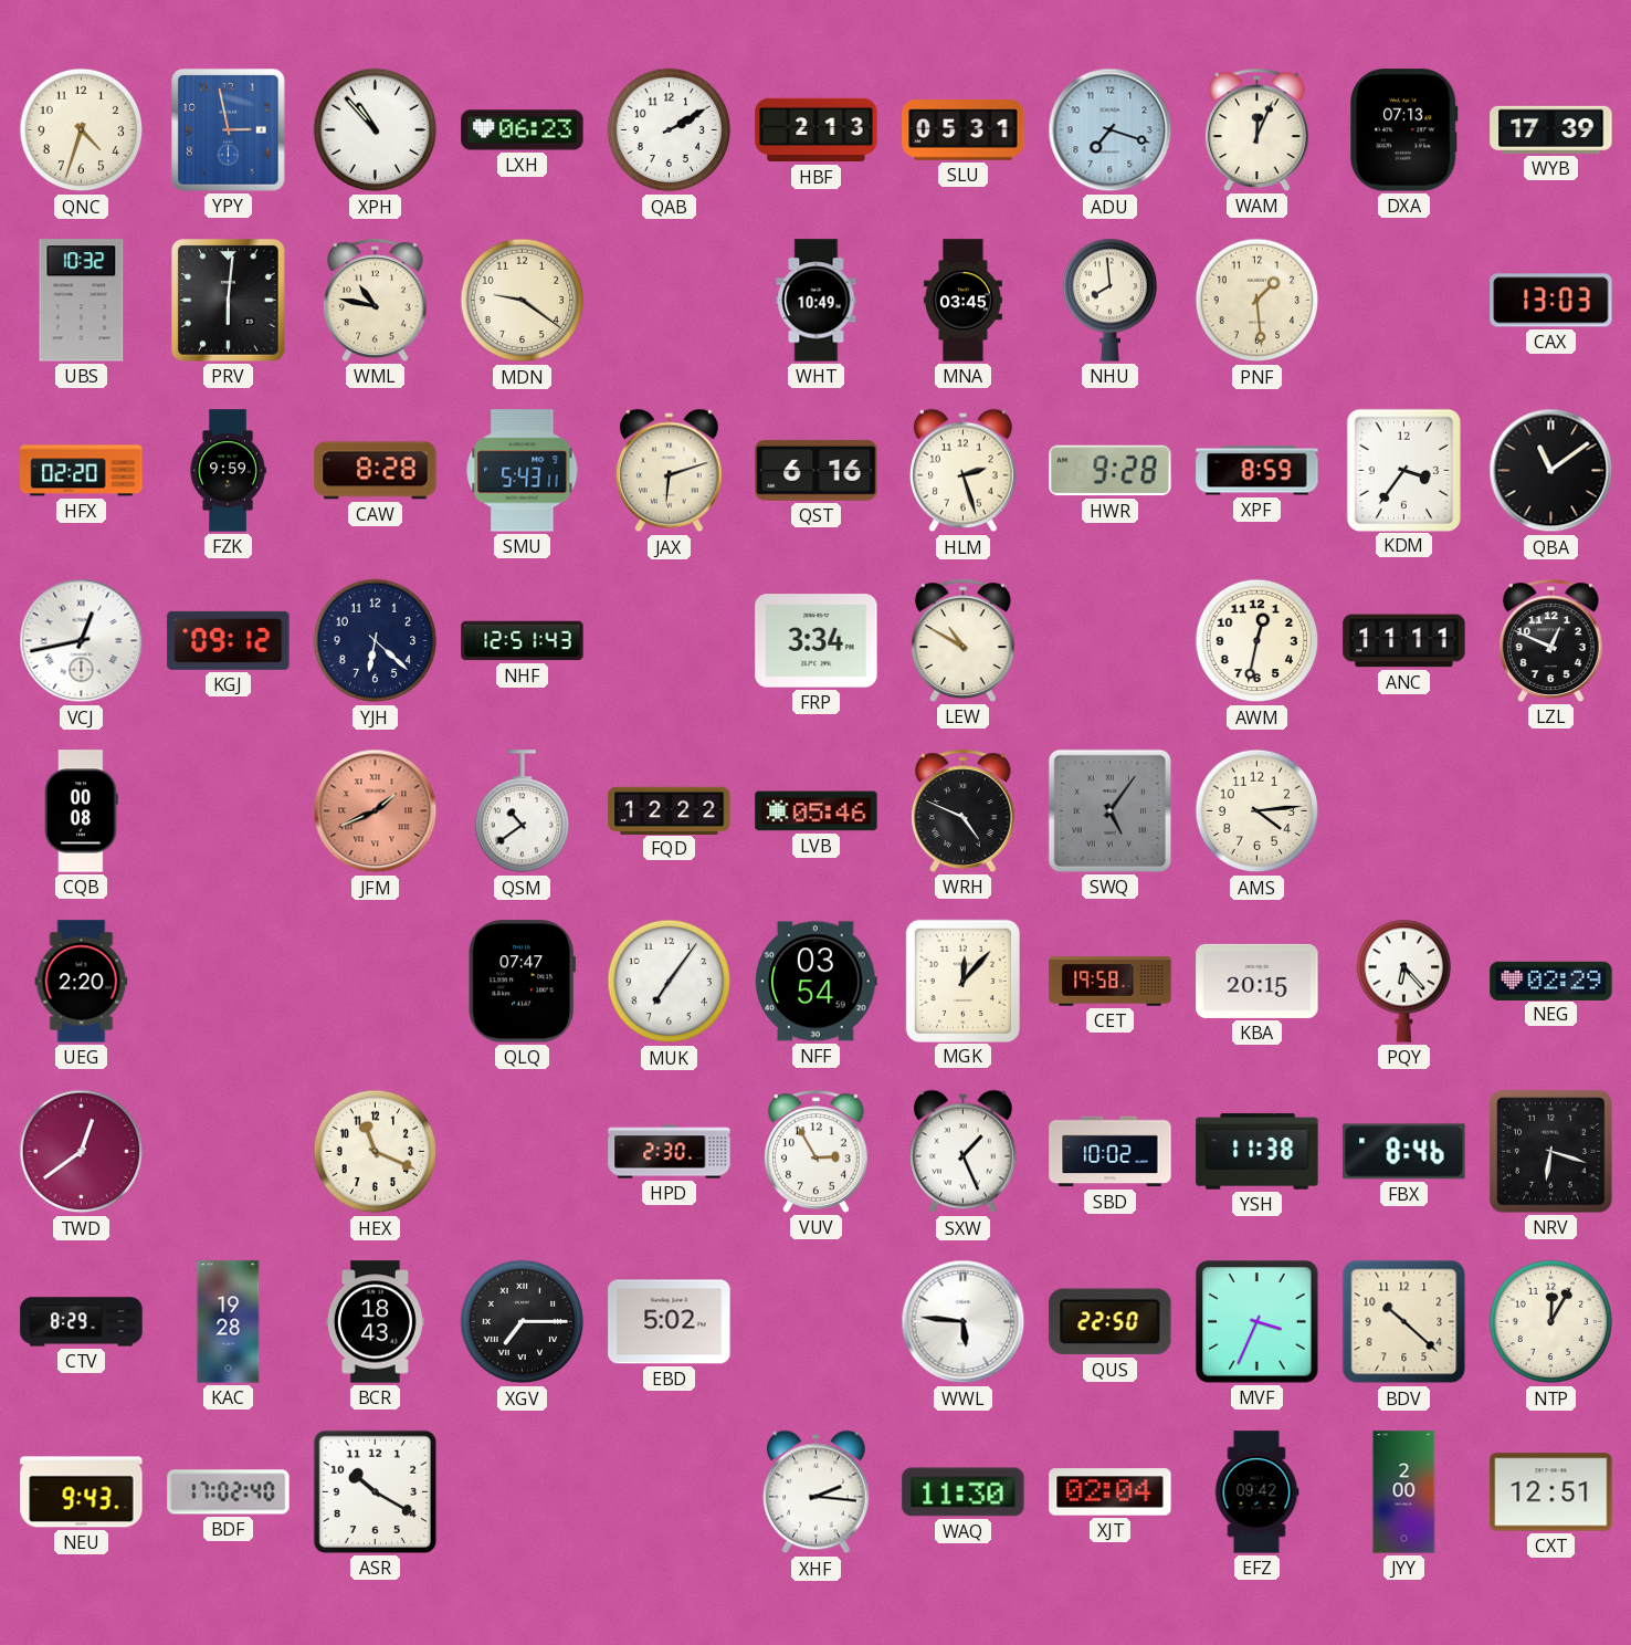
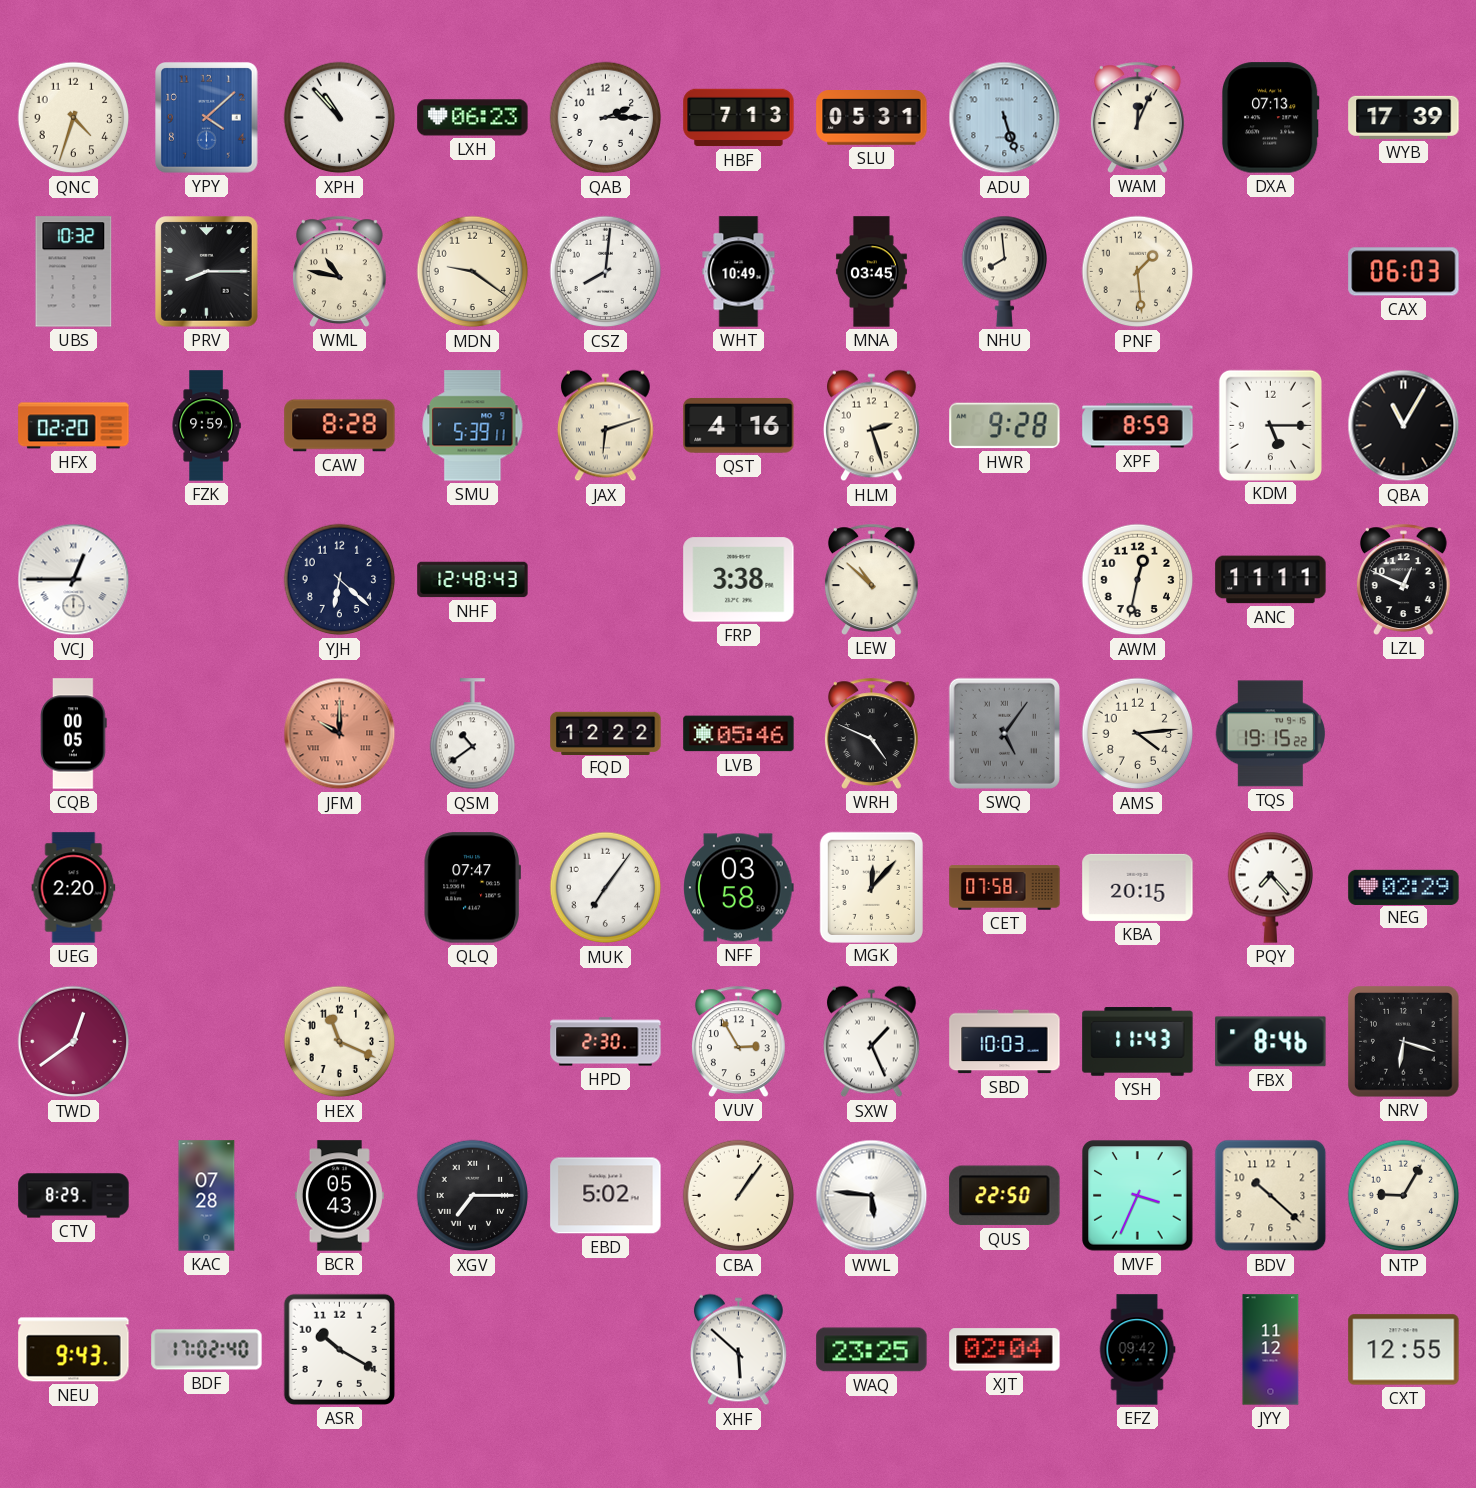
YPY: 2:58 -> 4:08 (207, 118)
QAB: 2:10 -> 2:15 (606, 118)
HBF: 2:13 -> 7:13 (739, 118)
ADU: 7:18 -> 5:27 (1005, 118)
PRV: 6:01 -> 8:15 (207, 272)
CSZ: none -> 8:01 (606, 272)
CAX: 13:03 -> 06:03 (1404, 272)
SMU: 5:43 -> 5:39 (473, 426)
QST: 6:16 -> 4:16 (739, 425)
KDM: 3:36 -> 5:15 (1270, 425)
QBA: 11:09 -> 11:05 (1404, 426)
VCJ: 12:43 -> 12:45 (74, 580)
KGJ: 09:12 -> none (229, 640)
NHF: 12:51 -> 12:48 (473, 580)
FRP: 3:34 -> 3:38 (739, 580)
LEW: 10:50 -> 10:52 (871, 579)
CQB: 00:08 -> 00:05 (74, 734)
JFM: 1:41 -> 10:00 (340, 734)
TQS: none -> 19:15 (1271, 734)
NFF: 03:54 -> 03:58 (739, 888)
CET: 19:58 -> 07:58 (1005, 888)
PQY: 6:23 -> 7:23 (1270, 887)
SBD: 10:02 -> 10:03 (1005, 1042)
YSH: 11:38 -> 11:43 (1138, 1042)
KAC: 19:28 -> 07:28 (207, 1196)
BCR: 18:43 -> 05:43 (339, 1196)
CBA: none -> 1:06 (739, 1196)
NTP: 12:05 -> 9:05 (1404, 1196)
XHF: 2:16 -> 5:52 (738, 1350)
WAQ: 11:30 -> 23:25 (872, 1350)
JYY: 2:00 -> 11:12 (1271, 1350)
CXT: 12:51 -> 12:55 (1404, 1350)
